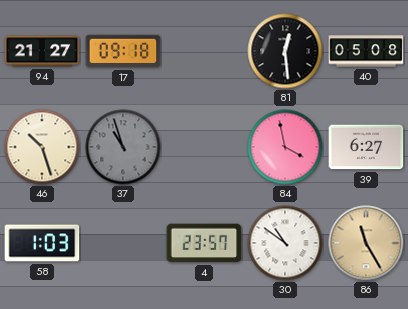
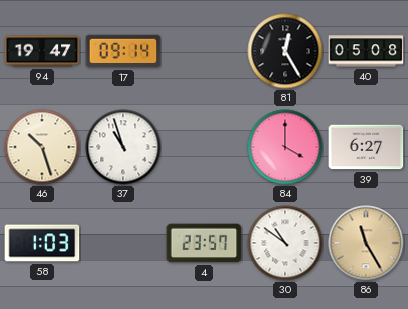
94: 21:27 -> 19:47 (42, 51)
17: 09:18 -> 09:14 (123, 51)
81: 12:29 -> 12:25 (285, 51)
37 dial: grey -> white (123, 147)
84: 3:58 -> 4:00 (285, 147)
